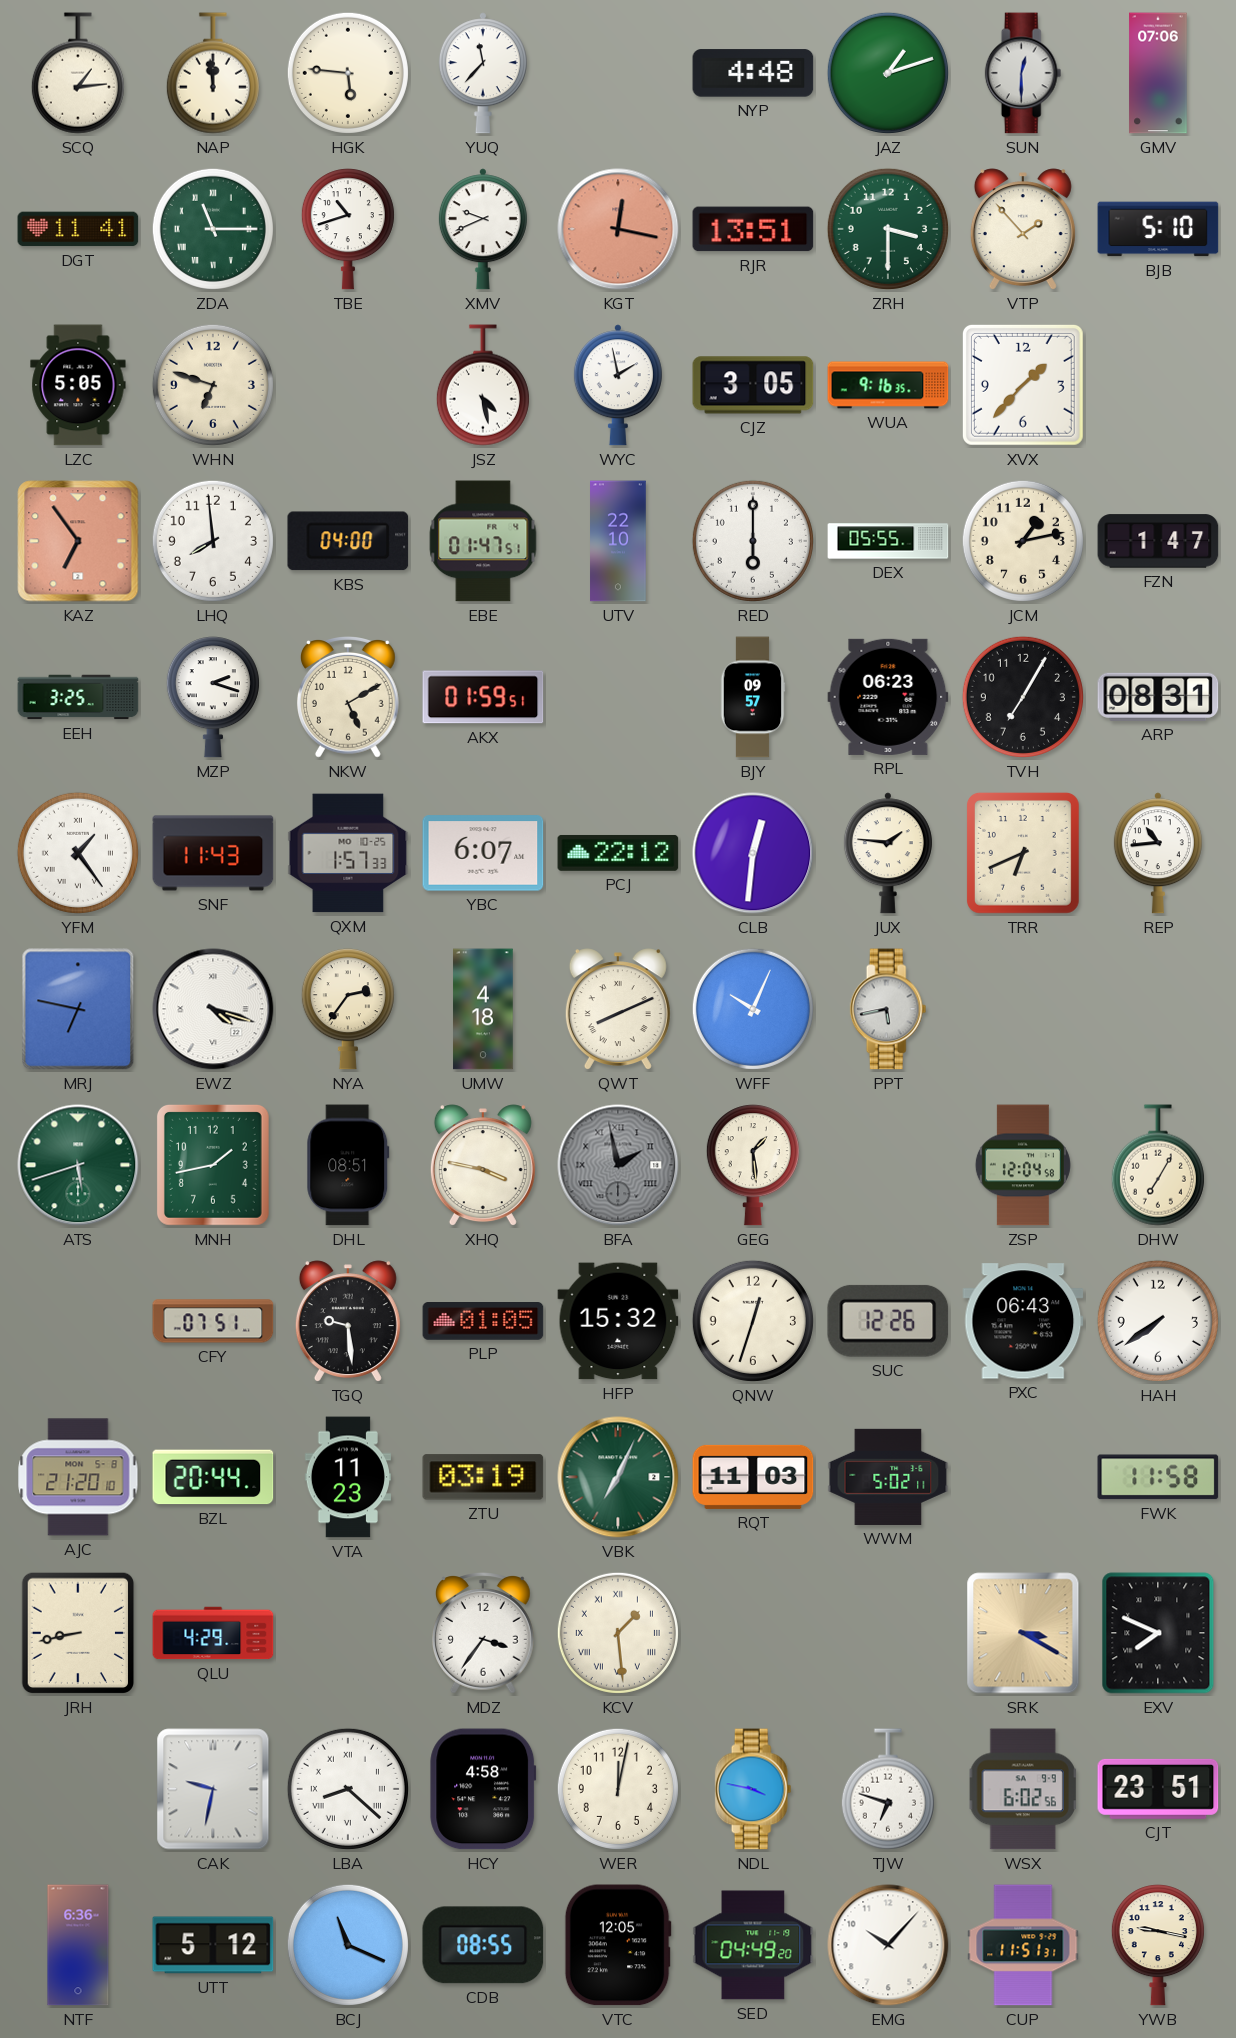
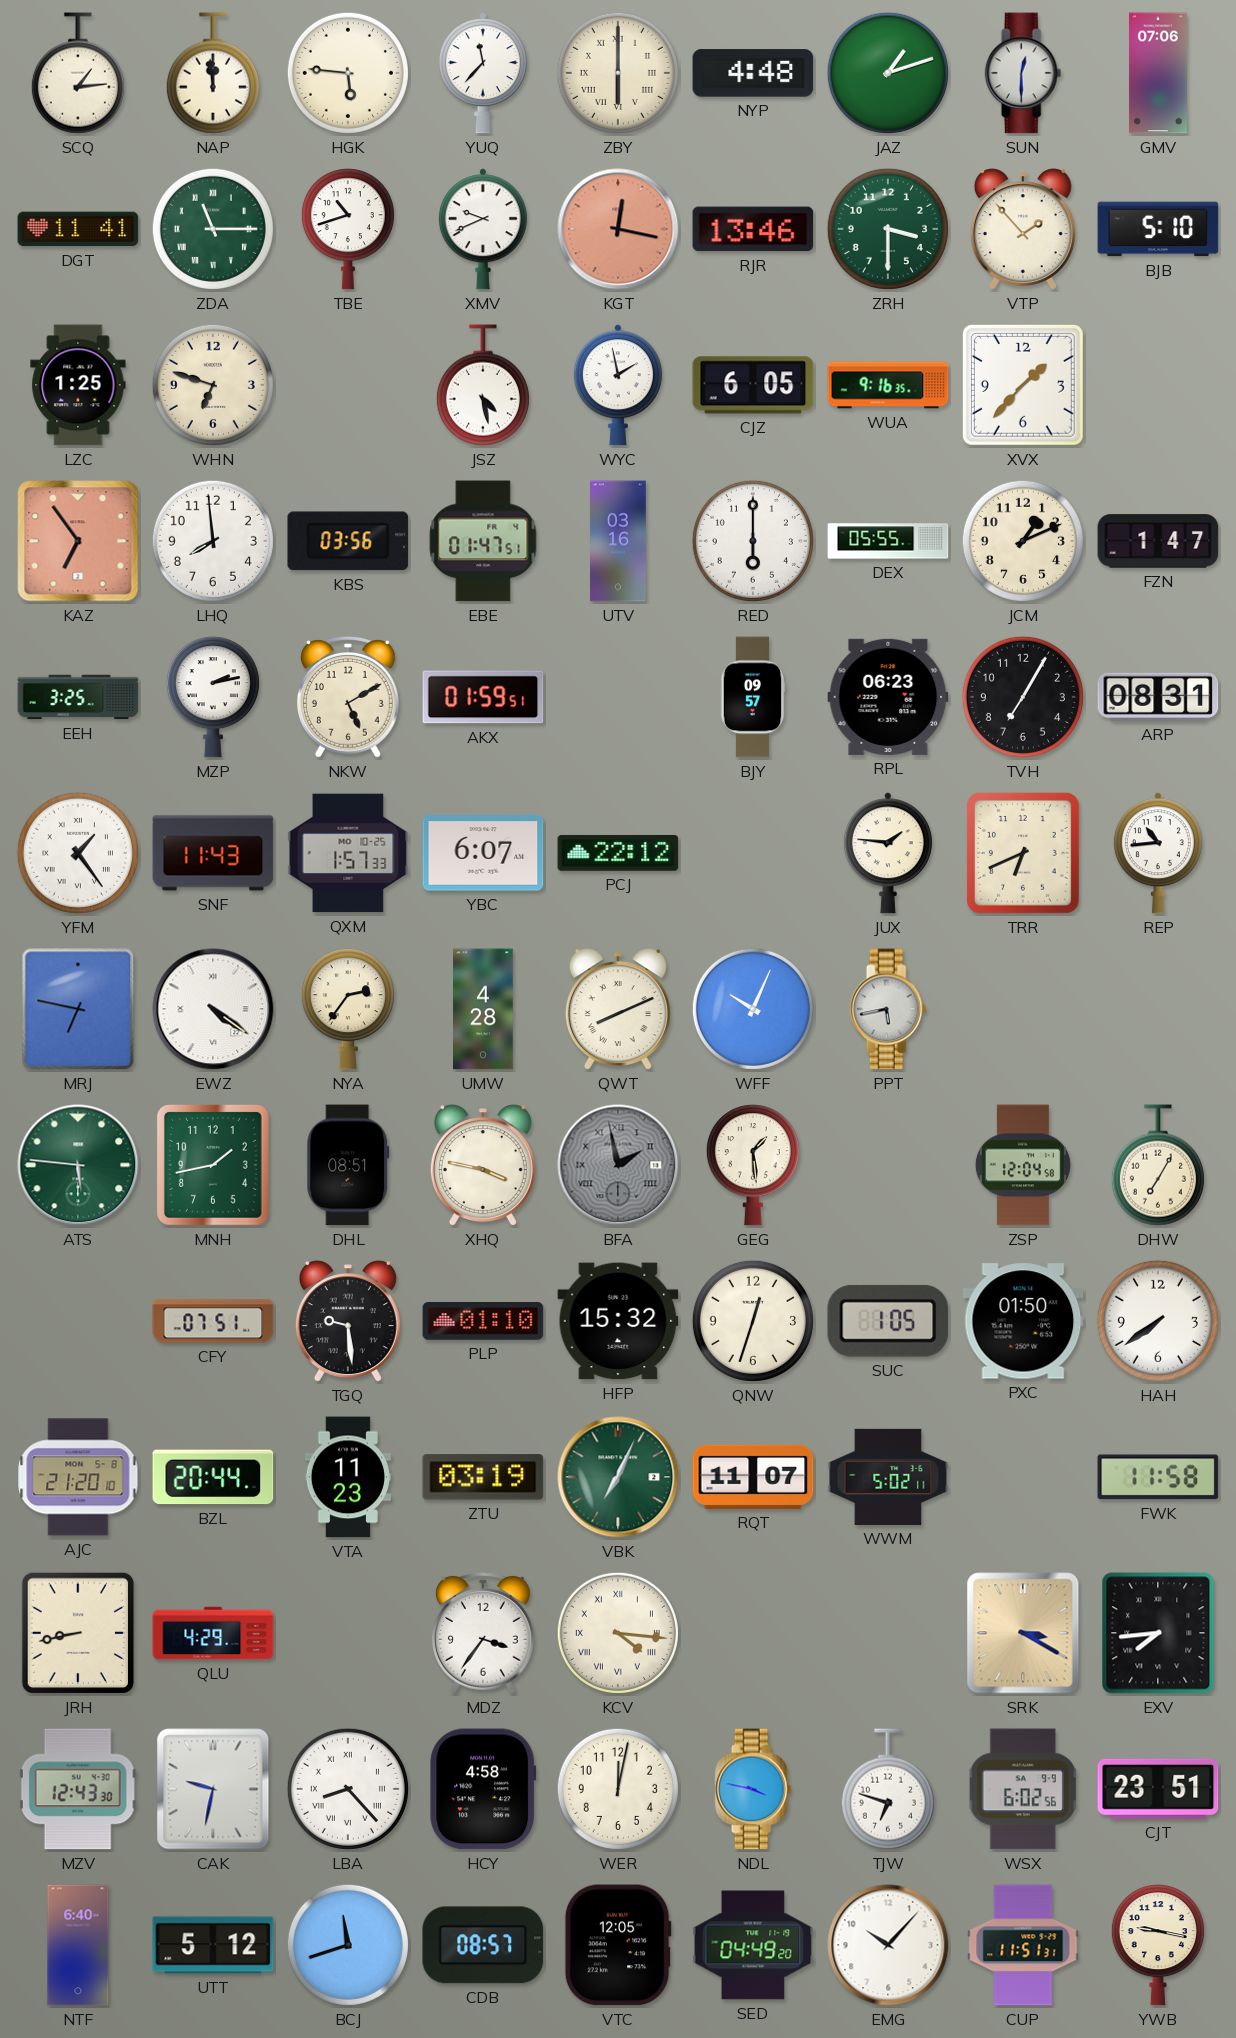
ZBY: none -> 6:00 (618, 73)
RJR: 13:51 -> 13:46 (753, 229)
LZC: 5:05 -> 1:25 (78, 385)
CJZ: 3:05 -> 6:05 (753, 385)
KBS: 04:00 -> 03:56 (348, 541)
UTV: 22:10 -> 03:16 (618, 541)
JCM: 1:13 -> 1:11 (1023, 541)
MZP: 2:18 -> 2:13 (213, 697)
CLB: 12:31 -> none (753, 853)
EWZ: 4:18 -> 4:21 (213, 1009)
UMW: 4:18 -> 4:28 (483, 1009)
ATS: 5:42 -> 5:46 (78, 1165)
PLP: 01:05 -> 01:10 (483, 1321)
SUC: 12:26 -> 1:05 (888, 1321)
PXC: 06:43 -> 01:50 (1023, 1321)
RQT: 11:03 -> 11:07 (753, 1477)
KCV: 1:29 -> 4:16 (618, 1633)
EXV: 7:49 -> 7:44 (1158, 1633)
MZV: none -> 12:43 (78, 1789)
LBA: 8:22 -> 8:23 (348, 1789)
NTF: 6:36 -> 6:40 (78, 1945)
BCJ: 11:19 -> 11:42 (348, 1945)
CDB: 08:55 -> 08:57 (483, 1945)
